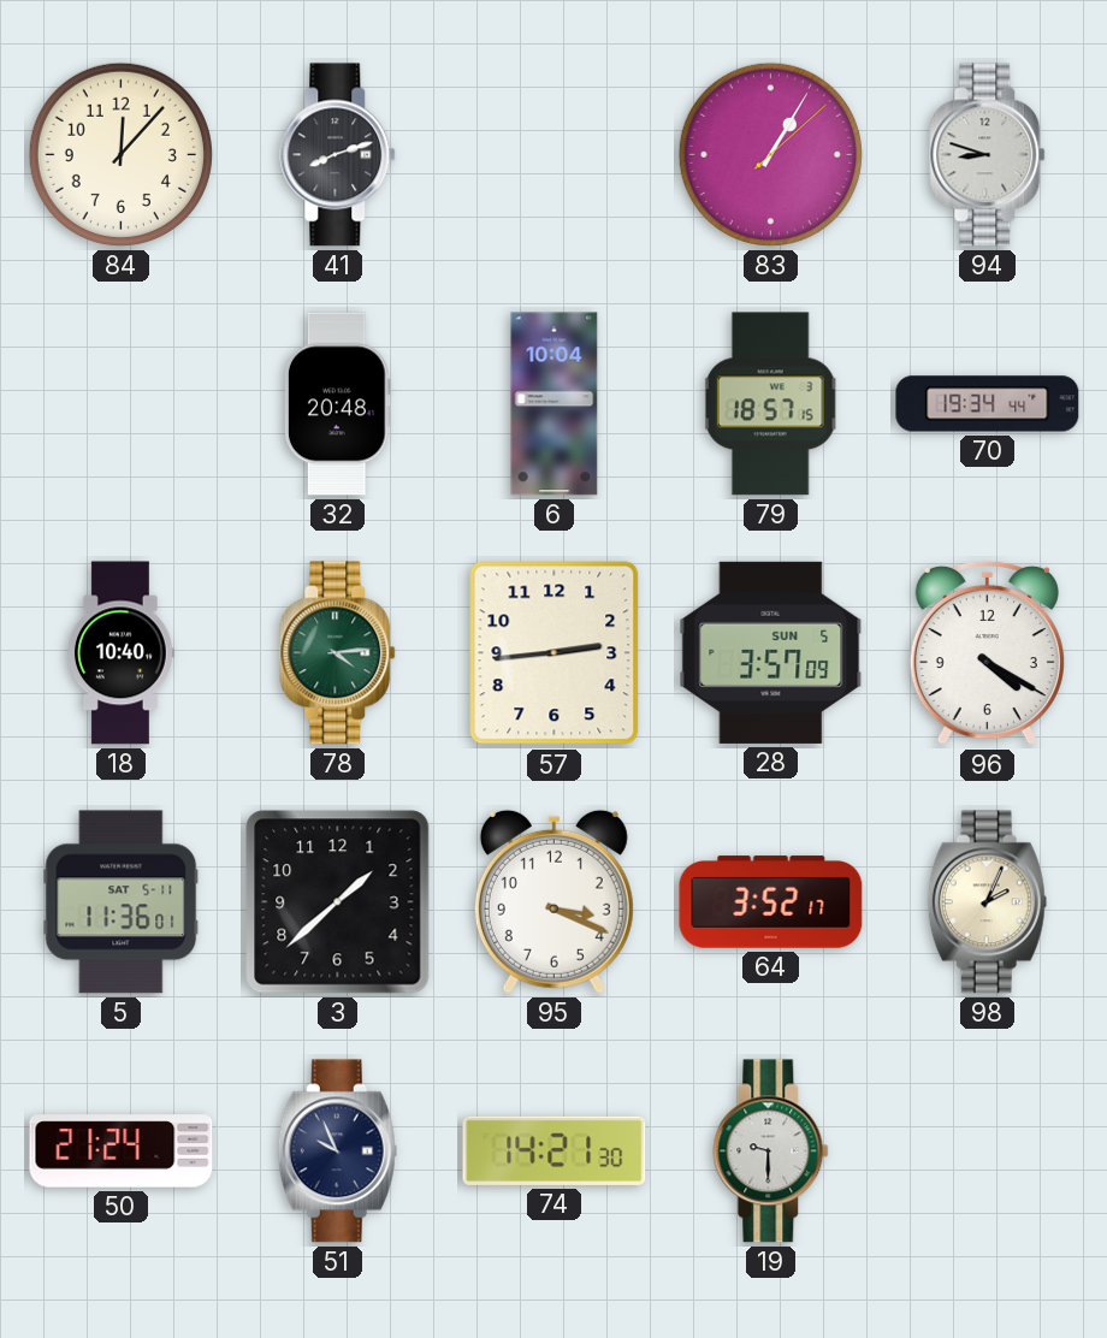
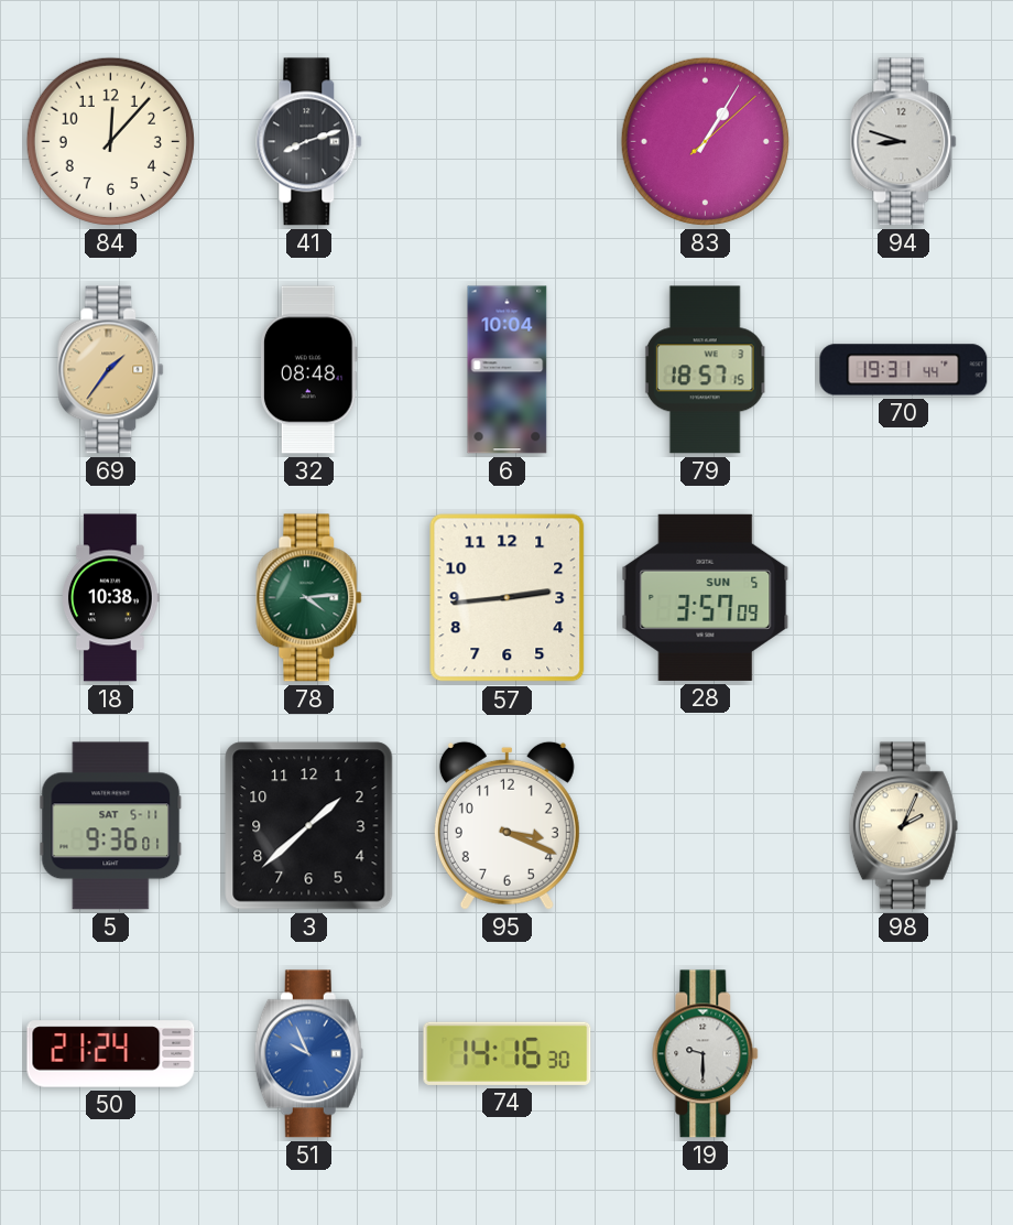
69: none -> 1:36 (111, 370)
32: 20:48 -> 08:48 (308, 370)
70: 19:34 -> 19:31 (904, 370)
18: 10:40 -> 10:38 (111, 598)
96: 4:20 -> none (987, 653)
5: 11:36 -> 9:36 (111, 826)
64: 3:52 -> none (771, 902)
51 dial: navy -> blue (308, 1054)
74: 14:21 -> 14:16 (508, 1053)
